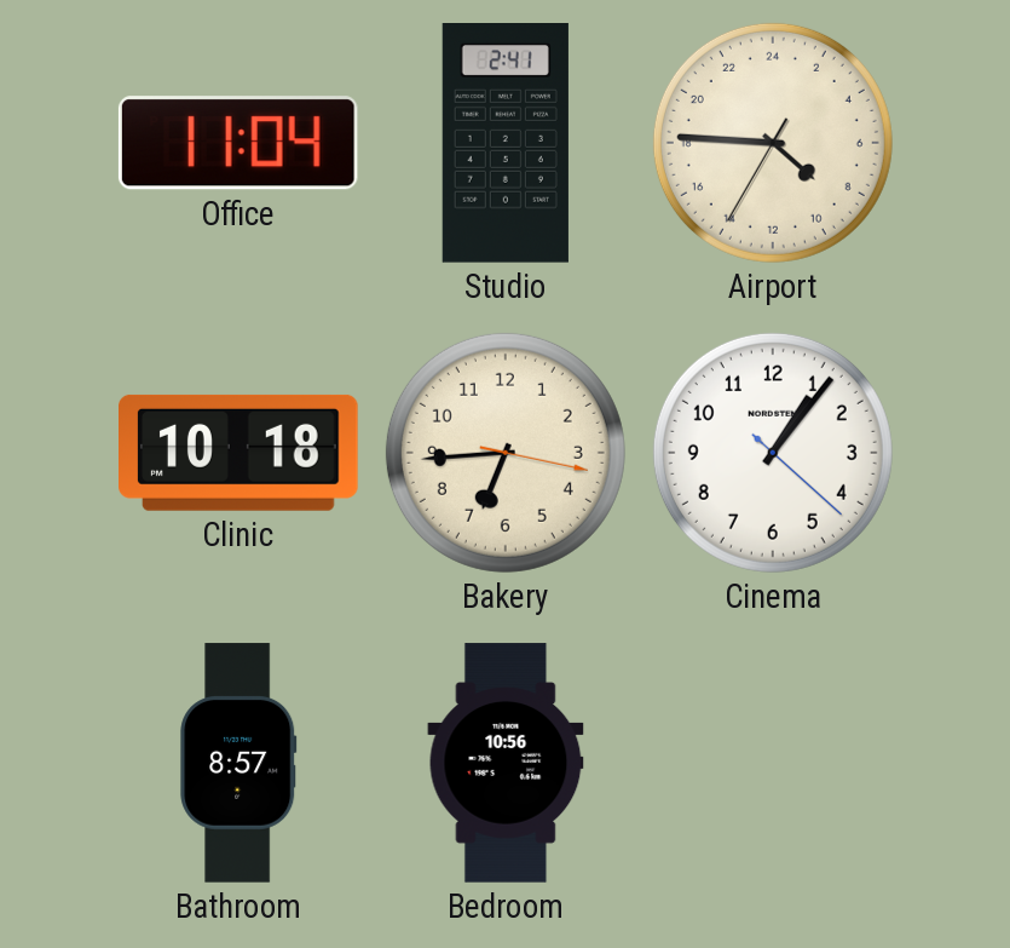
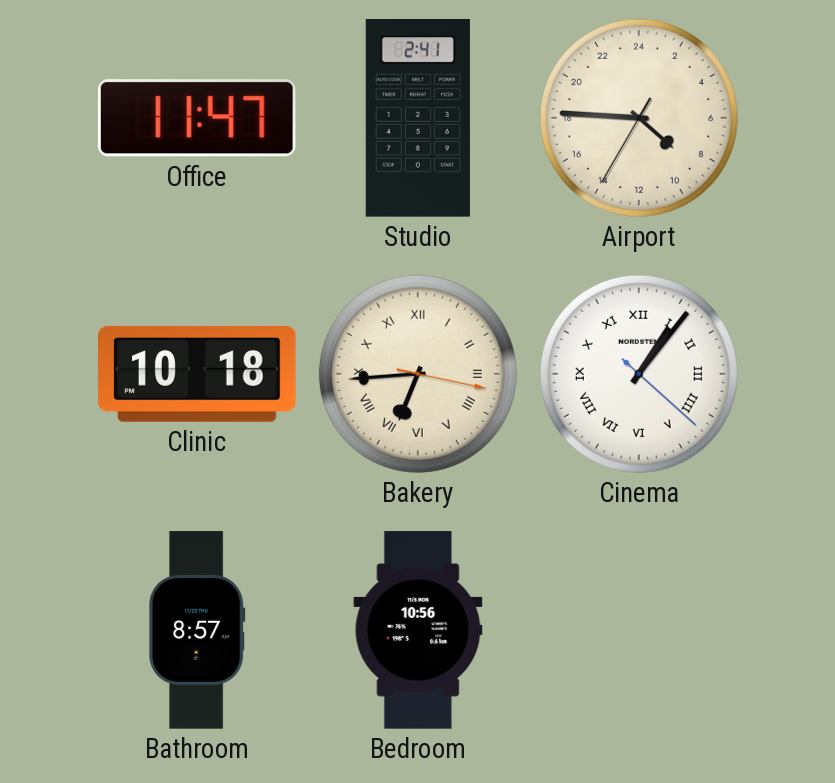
Office: 11:04 -> 11:47 (197, 118)
Bakery numerals: Arabic -> Roman (418, 374)
Cinema numerals: Arabic -> Roman (639, 374)
